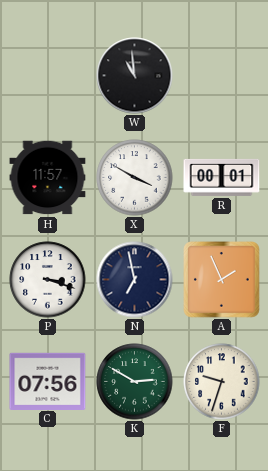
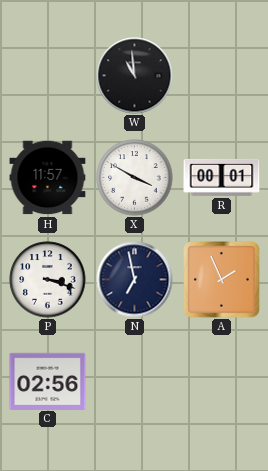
C: 07:56 -> 02:56 (48, 381)
K: 2:50 -> none (135, 382)
F: 9:33 -> none (222, 382)
